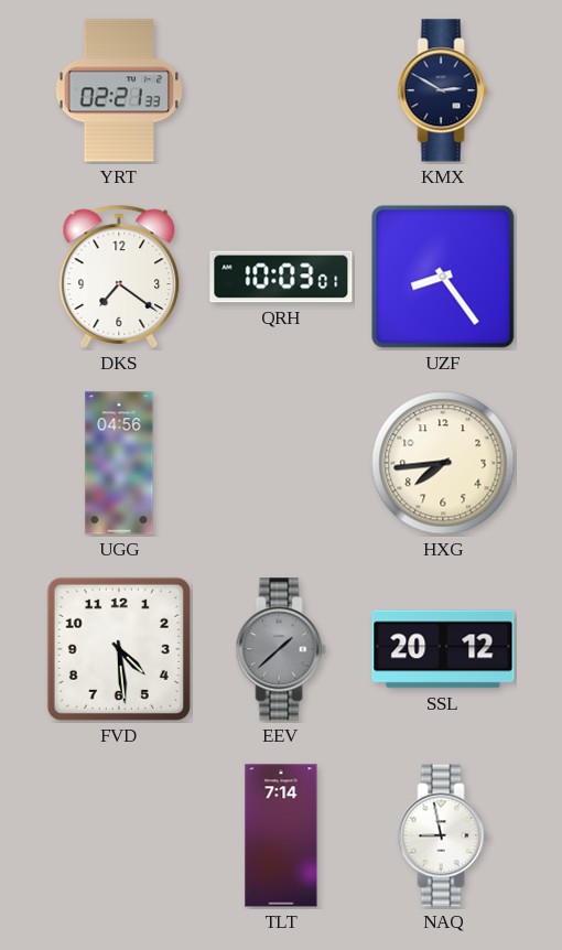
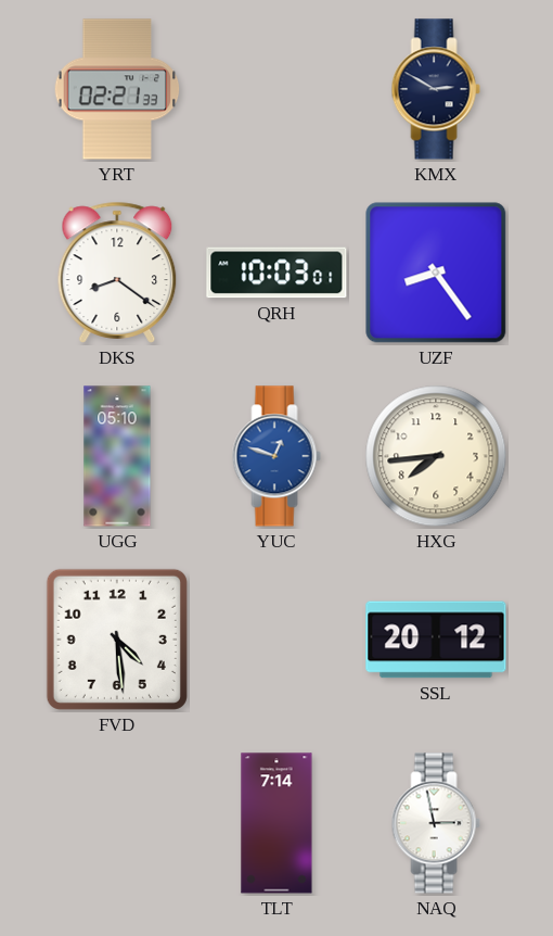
DKS: 7:21 -> 8:21 (117, 273)
UGG: 04:56 -> 05:10 (117, 456)
YUC: none -> 12:48 (276, 456)
EEV: 1:38 -> none (281, 649)
NAQ: 8:58 -> 2:58 (436, 823)
